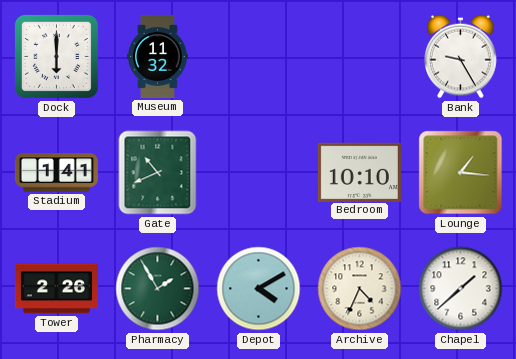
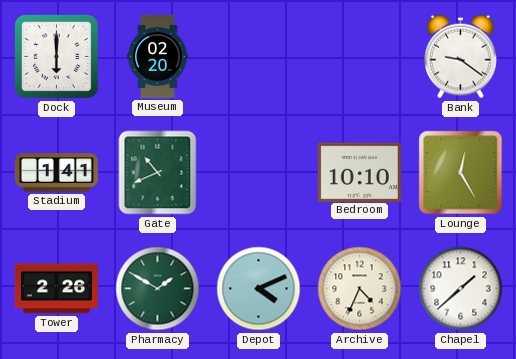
Museum: 11:32 -> 02:20 (158, 56)
Bank: 9:25 -> 9:21 (461, 57)
Lounge: 1:16 -> 12:25 (461, 173)
Pharmacy: 1:55 -> 1:50 (158, 289)
Depot: 4:10 -> 4:11 (259, 289)
